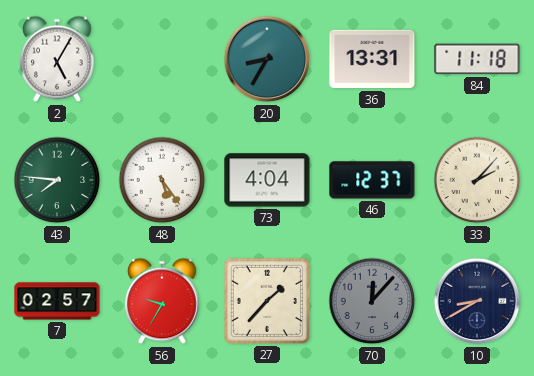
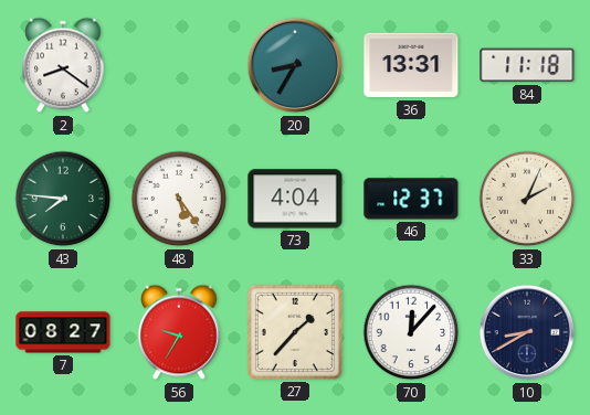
2: 5:05 -> 8:21 (63, 65)
33: 2:07 -> 2:04 (527, 199)
7: 02:57 -> 08:27 (63, 332)
70 dial: grey -> white (411, 332)
